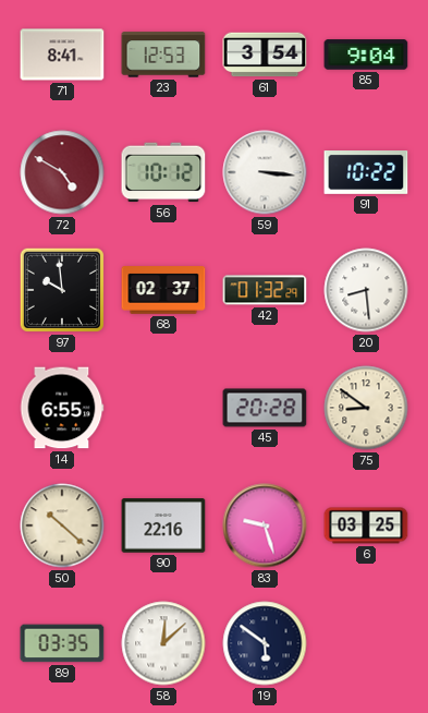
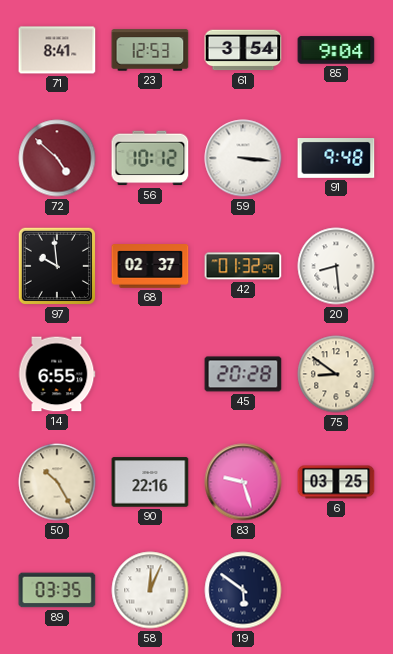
72: 4:50 -> 4:52 (57, 158)
91: 10:22 -> 9:48 (336, 159)
50: 10:22 -> 10:25 (57, 482)
58: 12:08 -> 12:04 (150, 590)
